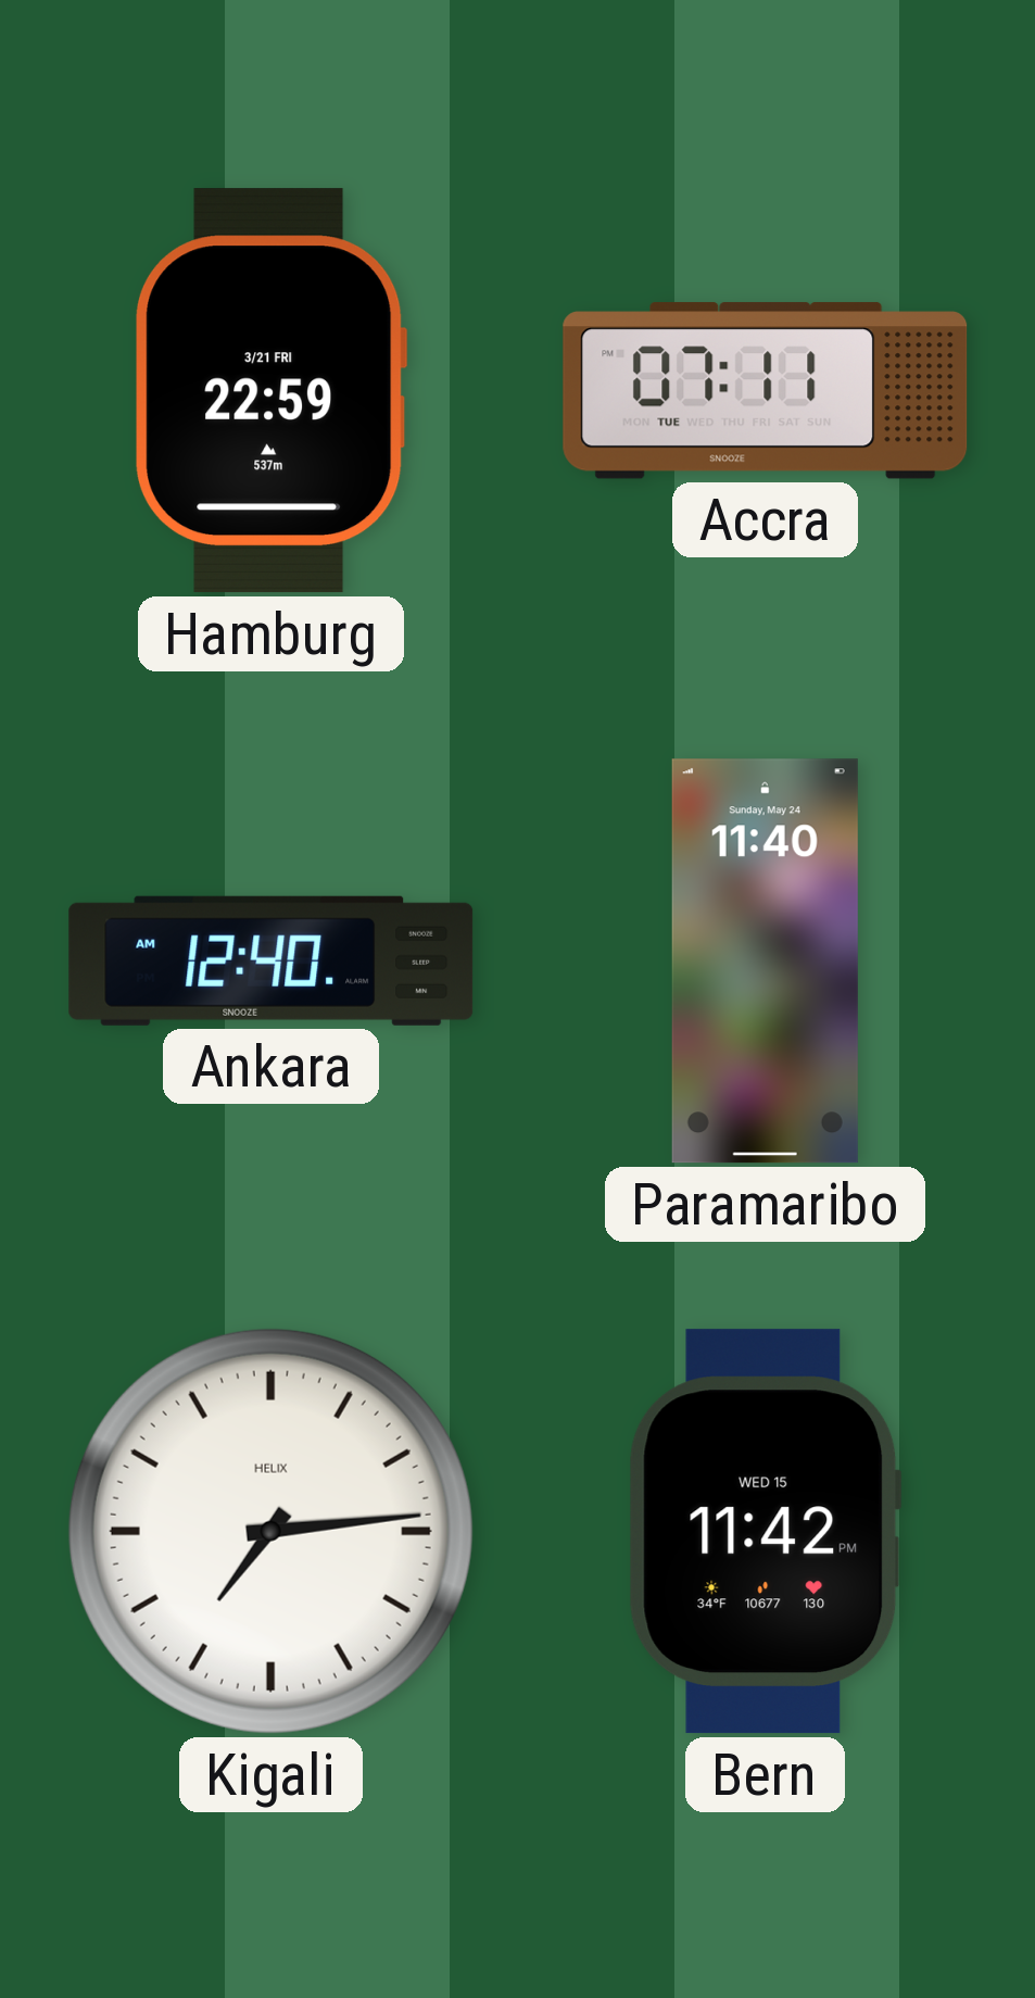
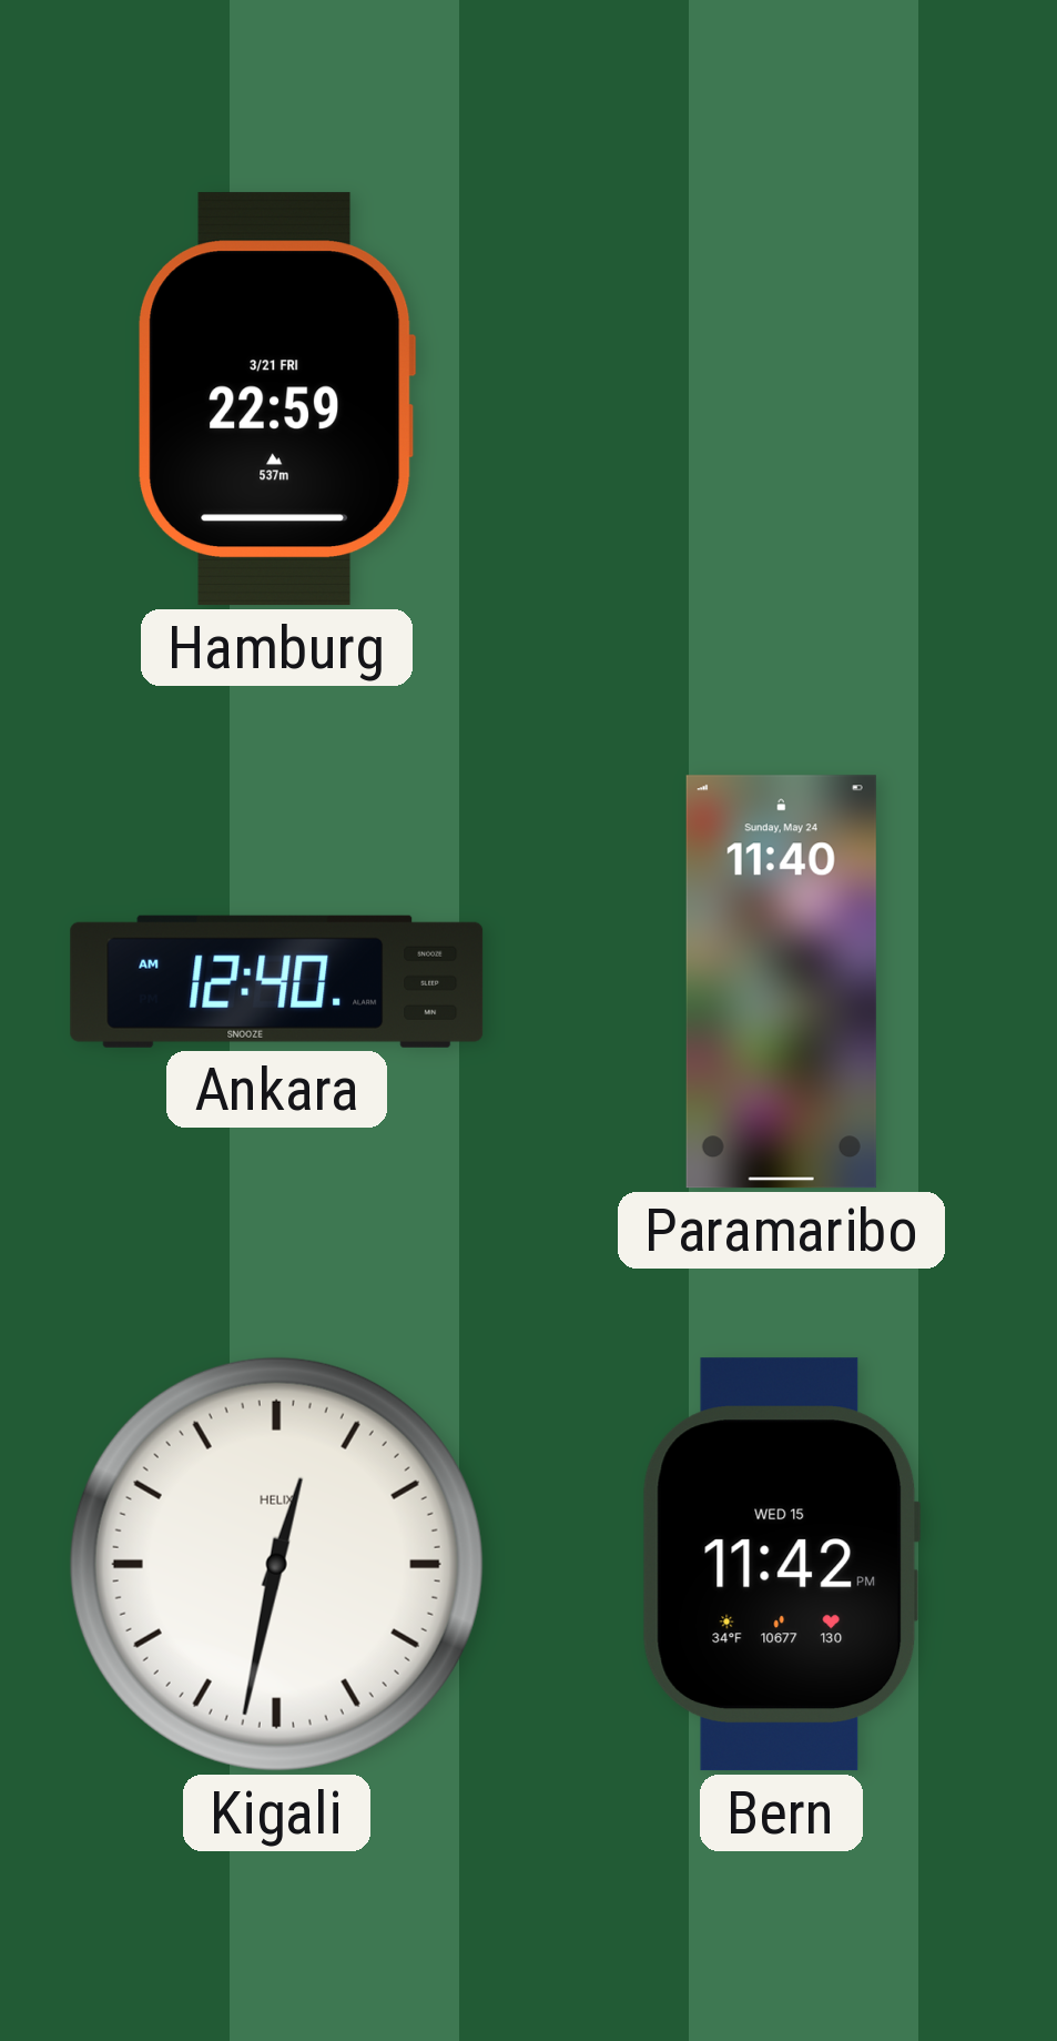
Accra: 07:11 -> none (766, 391)
Kigali: 7:14 -> 12:32 (276, 1564)
